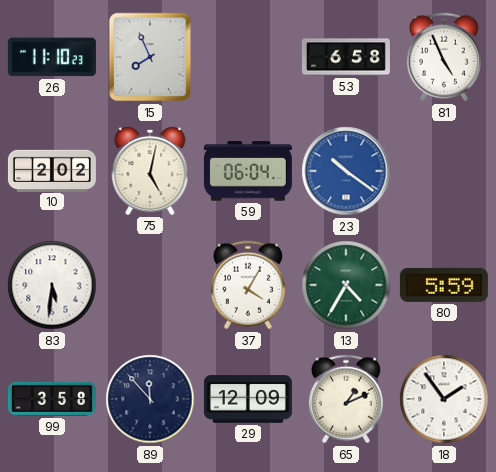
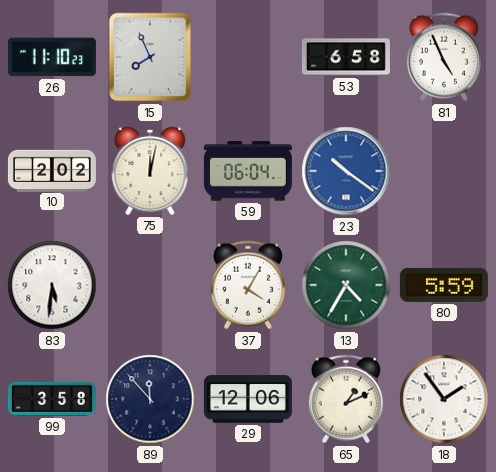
75: 5:02 -> 12:02 (150, 171)
29: 12:09 -> 12:06 (248, 399)
